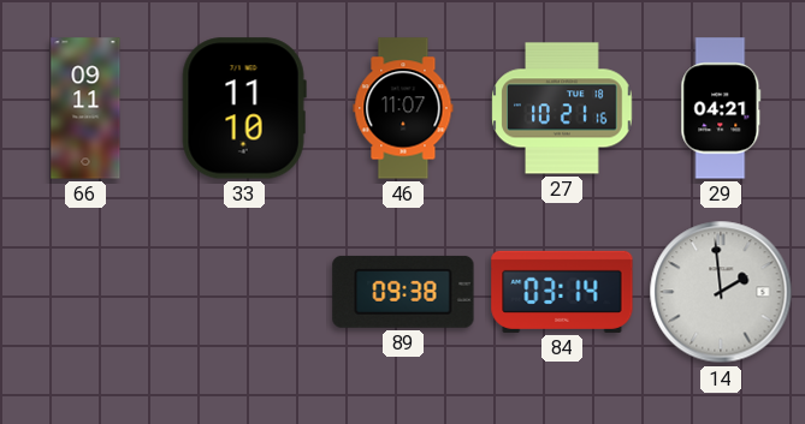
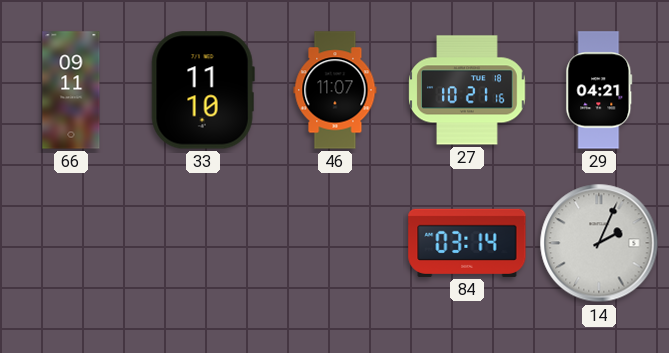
89: 09:38 -> none (403, 292)
14: 1:59 -> 2:04 (599, 243)
